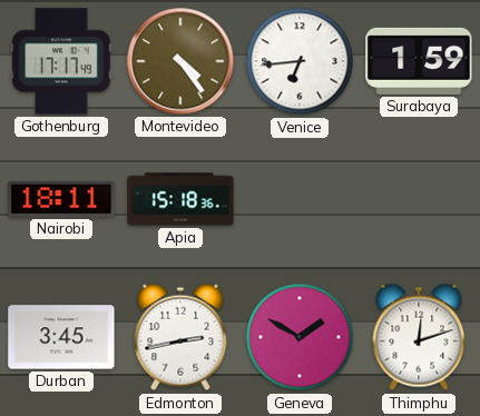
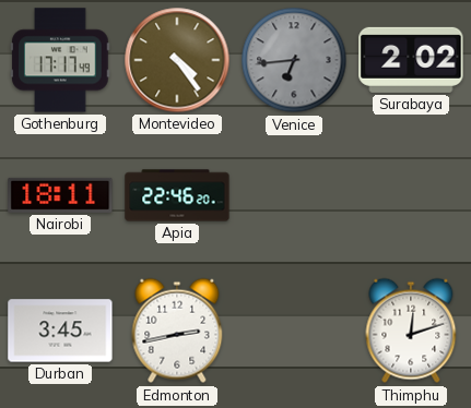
Venice dial: white -> grey (294, 60)
Surabaya: 1:59 -> 2:02 (411, 60)
Apia: 15:18 -> 22:46 (177, 195)
Geneva: 1:50 -> none (300, 337)
